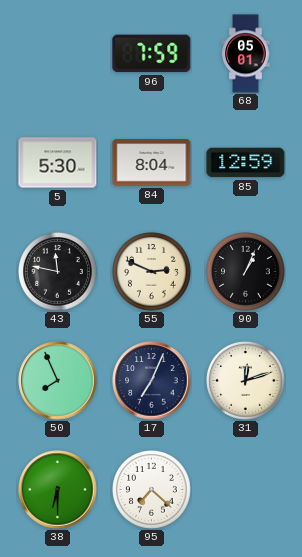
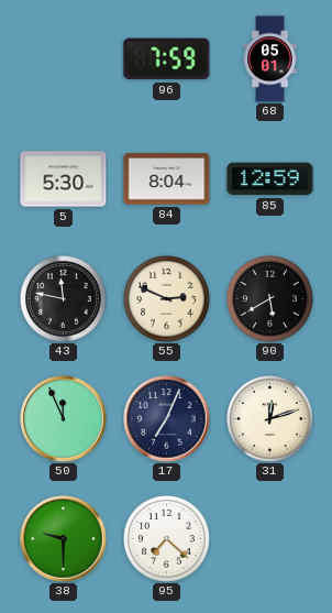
90: 1:04 -> 5:40 (270, 299)
50: 7:56 -> 11:56 (64, 419)
38: 6:30 -> 9:30 (64, 539)
